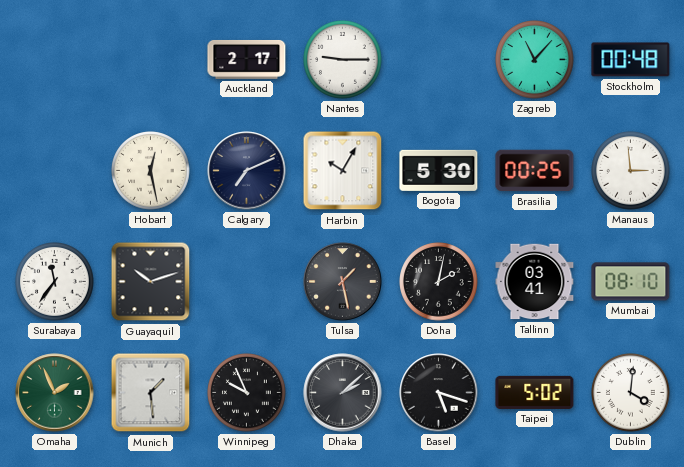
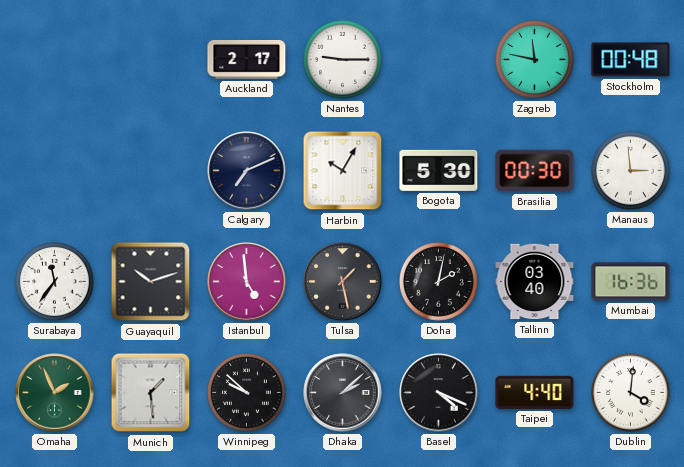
Zagreb: 11:07 -> 11:47 (535, 60)
Hobart: 12:28 -> none (151, 171)
Brasilia: 00:25 -> 00:30 (535, 171)
Istanbul: none -> 4:59 (247, 282)
Tallinn: 03:41 -> 03:40 (535, 282)
Mumbai: 08:10 -> 16:36 (631, 282)
Winnipeg: 9:56 -> 9:52 (247, 393)
Basel: 5:18 -> 4:19 (439, 393)
Taipei: 5:02 -> 4:40 (535, 392)
